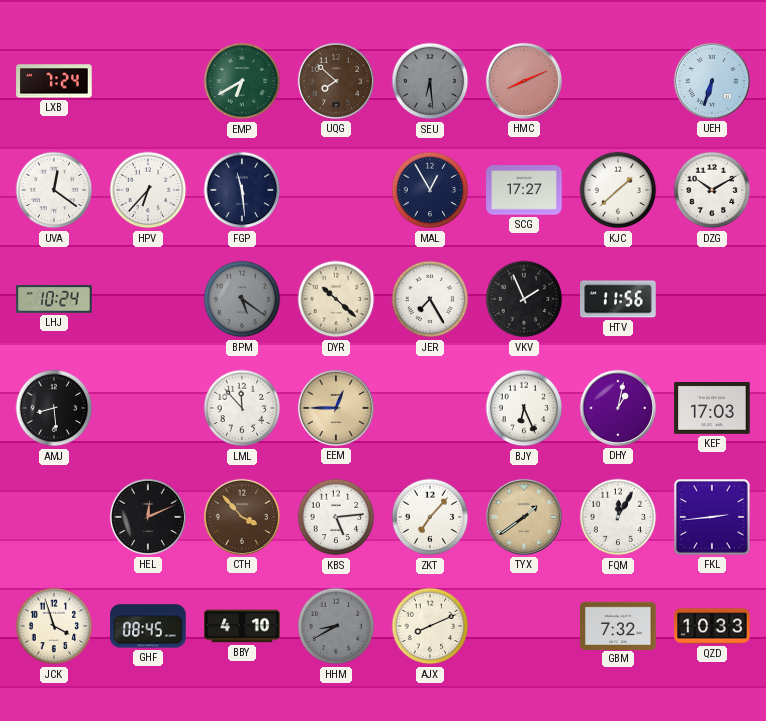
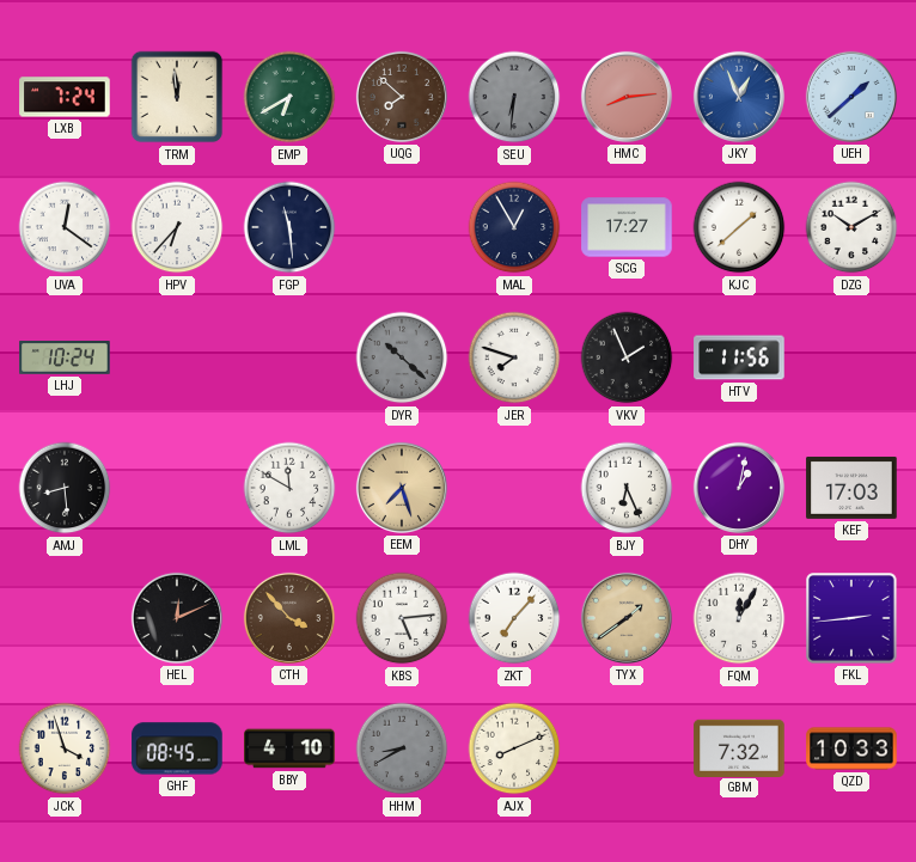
TRM: none -> 11:59 (177, 97)
SEU: 6:29 -> 6:31 (514, 97)
HMC: 8:11 -> 8:14 (627, 97)
JKY: none -> 12:56 (739, 97)
UEH: 6:33 -> 1:38 (851, 97)
BPM: 5:21 -> none (242, 299)
DYR dial: cream -> grey (402, 357)
JER: 7:25 -> 7:48 (514, 357)
LML: 11:53 -> 11:50 (289, 488)
EEM: 12:45 -> 7:27 (402, 488)
